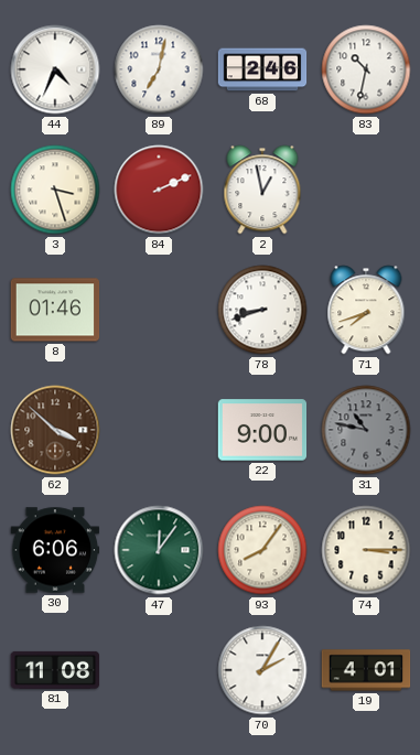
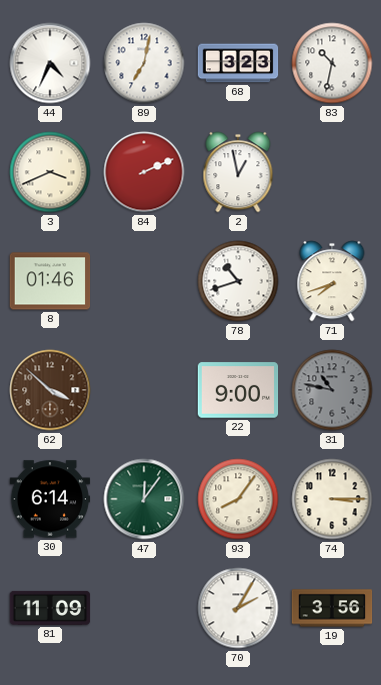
68: 2:46 -> 3:23 (238, 63)
3: 3:27 -> 3:41 (50, 172)
78: 8:42 -> 10:42 (238, 281)
30: 6:06 -> 6:14 (50, 499)
81: 11:08 -> 11:09 (50, 608)
19: 4:01 -> 3:56 (332, 608)
